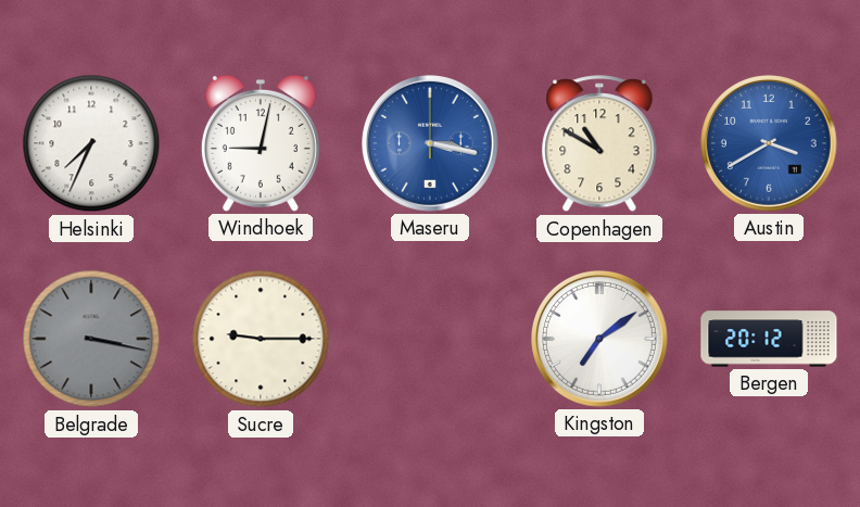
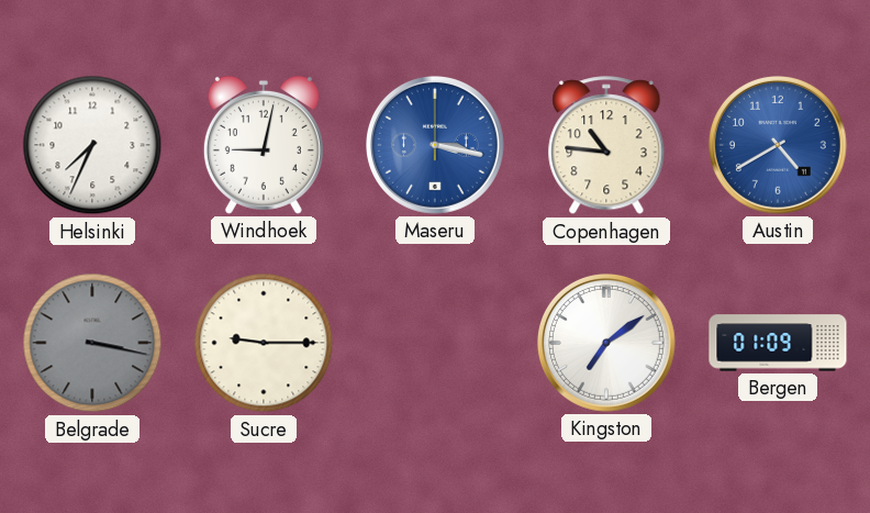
Copenhagen: 10:50 -> 10:46 (606, 146)
Austin: 3:40 -> 4:40 (778, 145)
Bergen: 20:12 -> 01:09 (778, 343)
